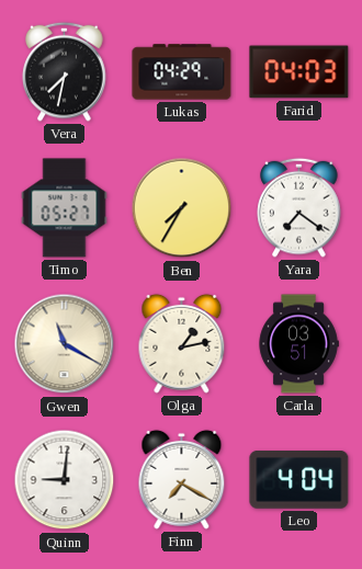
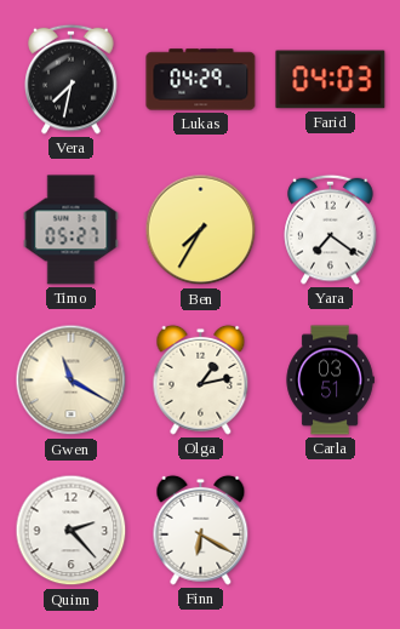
Quinn: 9:01 -> 2:23 (72, 531)
Finn: 7:20 -> 6:20 (201, 530)
Leo: 4:04 -> none (299, 480)
